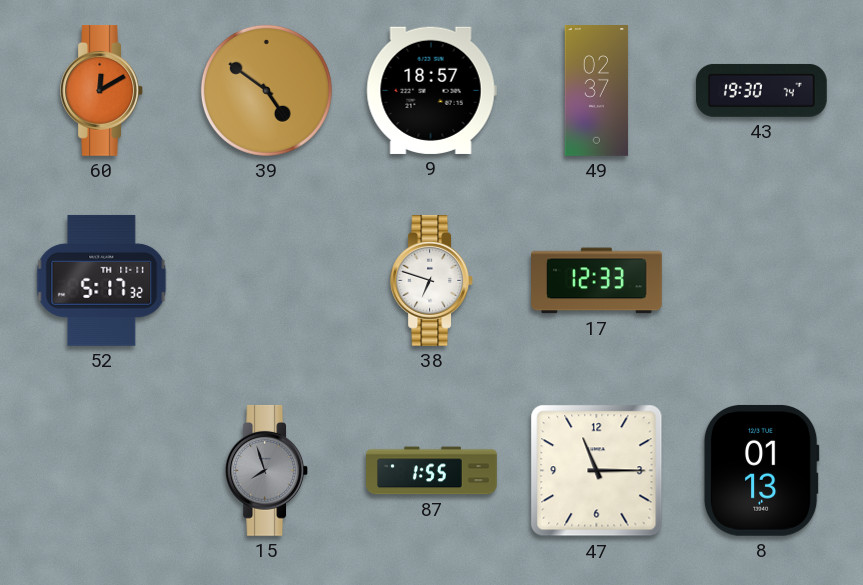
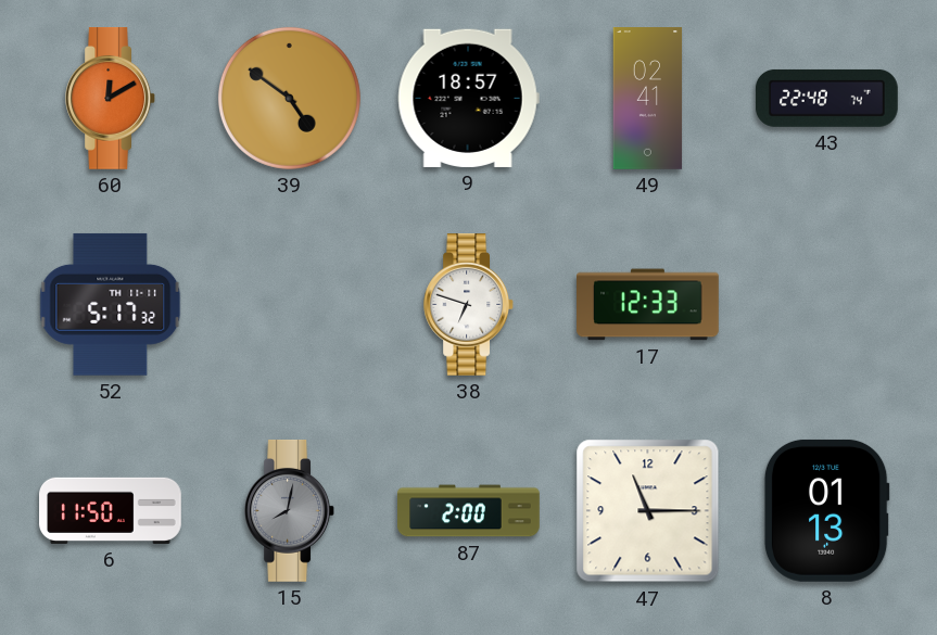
49: 02:37 -> 02:41 (648, 99)
43: 19:30 -> 22:48 (826, 98)
6: none -> 11:50 (111, 510)
15: 7:57 -> 8:02 (289, 511)
87: 1:55 -> 2:00 (469, 511)
